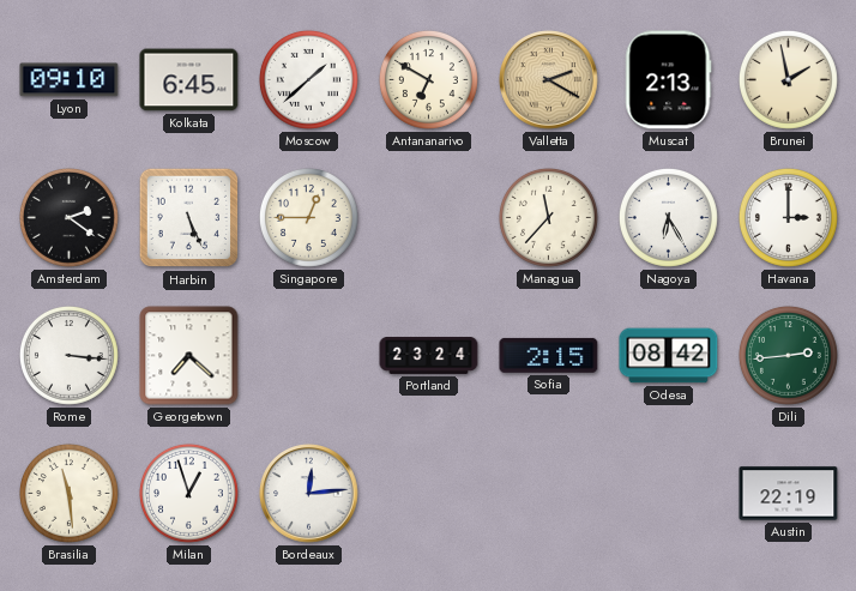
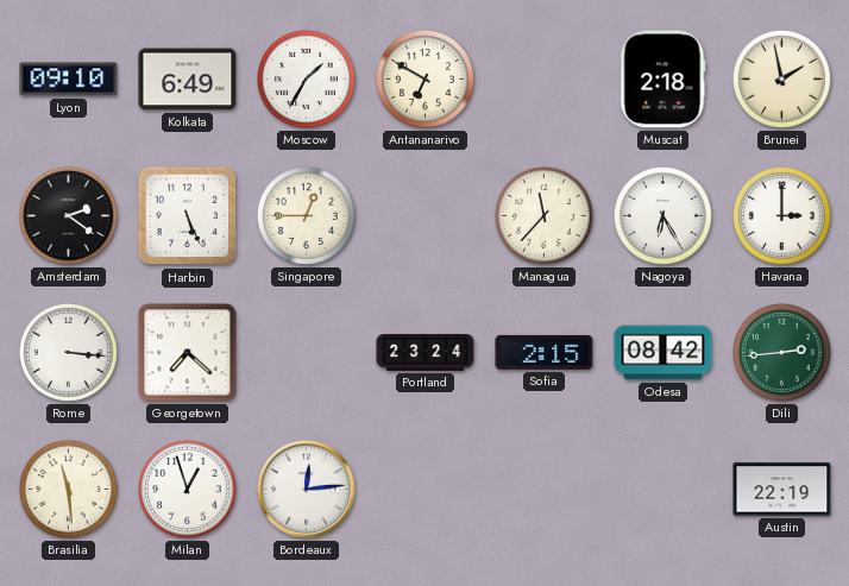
Kolkata: 6:45 -> 6:49 (188, 80)
Moscow: 1:38 -> 1:35 (306, 78)
Valletta: 2:20 -> none (549, 80)
Muscat: 2:13 -> 2:18 (664, 80)
